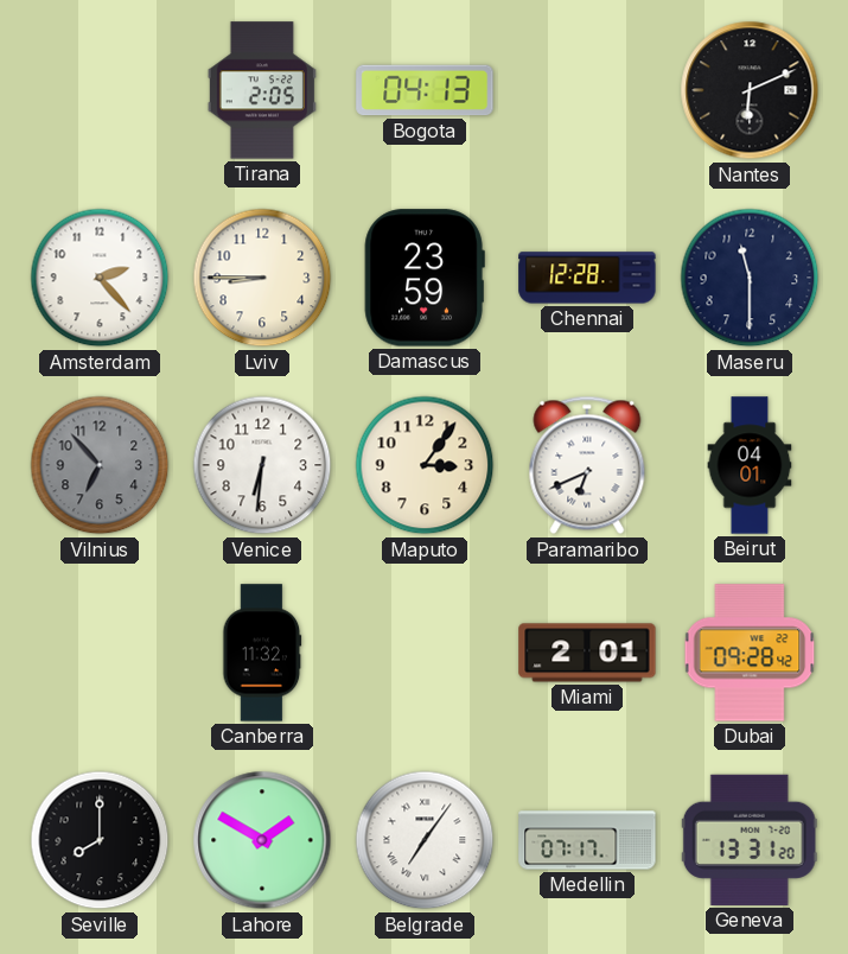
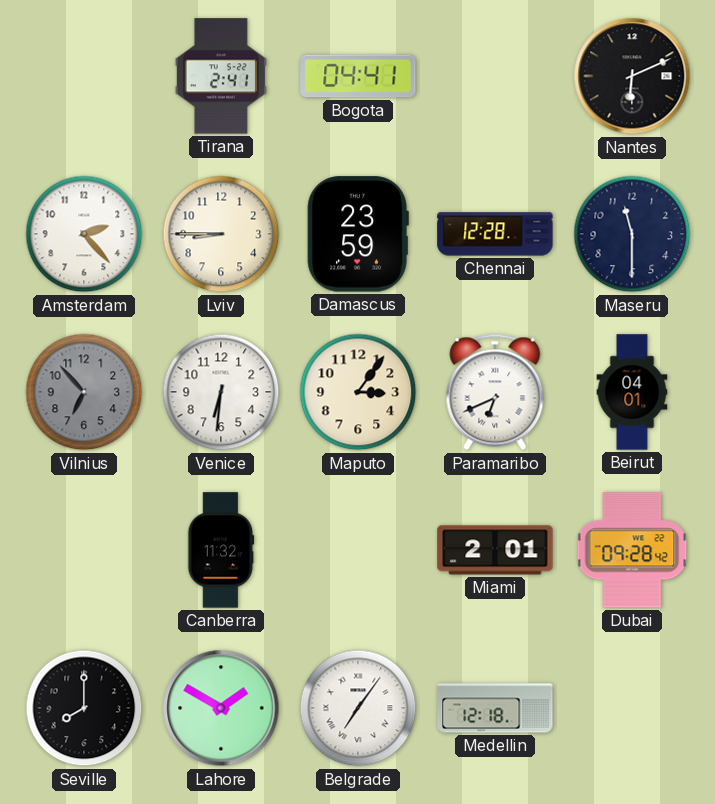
Tirana: 2:05 -> 2:41 (221, 76)
Bogota: 04:13 -> 04:41 (358, 76)
Medellin: 07:17 -> 12:18 (495, 708)
Geneva: 13:31 -> none (750, 840)
